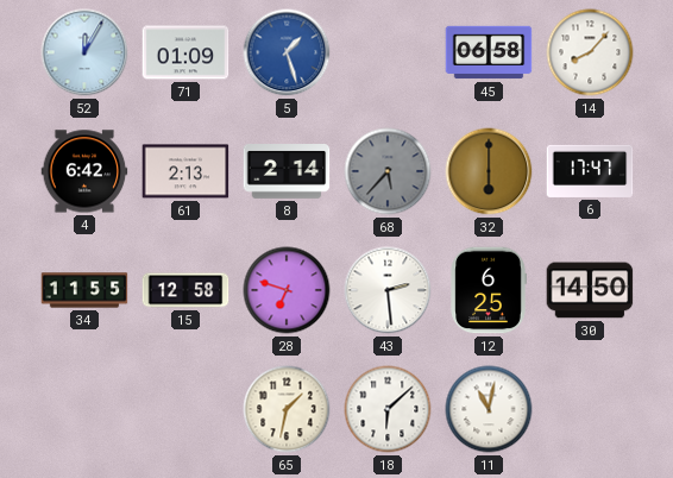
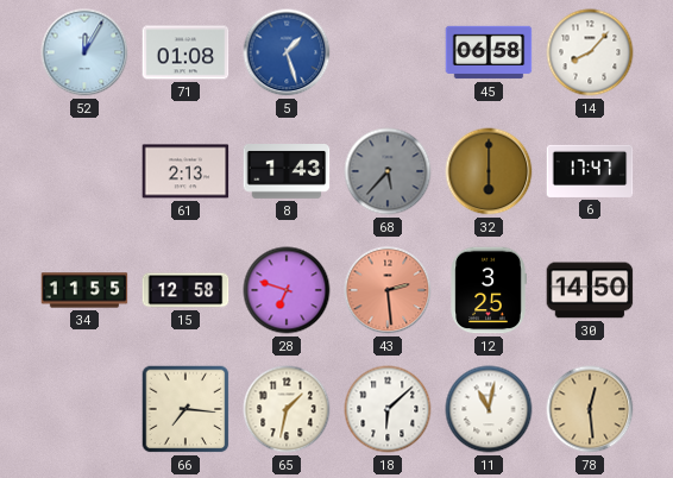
71: 01:09 -> 01:08 (185, 52)
4: 6:42 -> none (84, 171)
8: 2:14 -> 1:43 (287, 172)
43 dial: white -> salmon (388, 290)
12: 6:25 -> 3:25 (489, 290)
66: none -> 7:16 (185, 409)
78: none -> 12:29 (590, 409)
